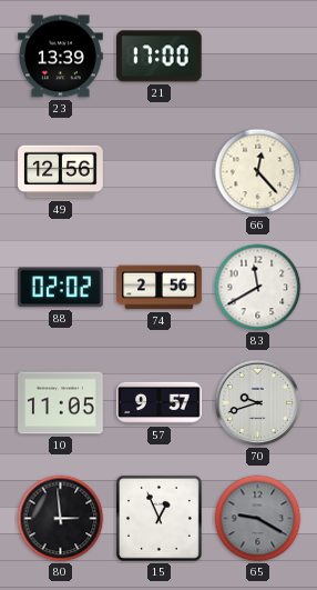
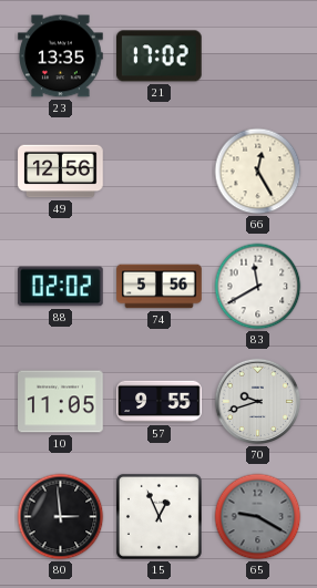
23: 13:39 -> 13:35 (61, 56)
21: 17:00 -> 17:02 (160, 56)
66: 12:23 -> 12:25 (258, 172)
74: 2:56 -> 5:56 (160, 287)
57: 9:57 -> 9:55 (160, 402)
